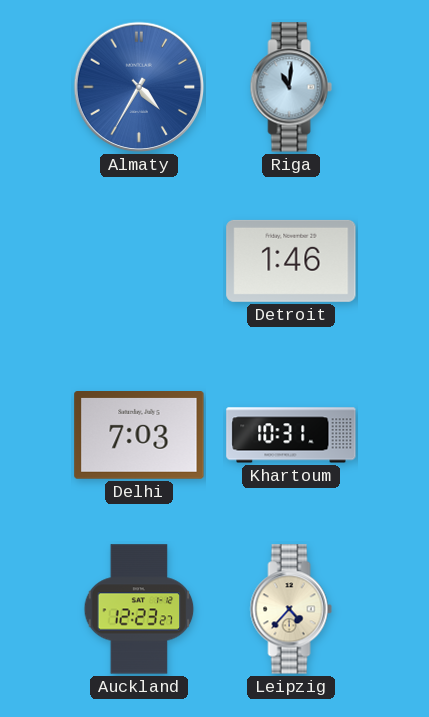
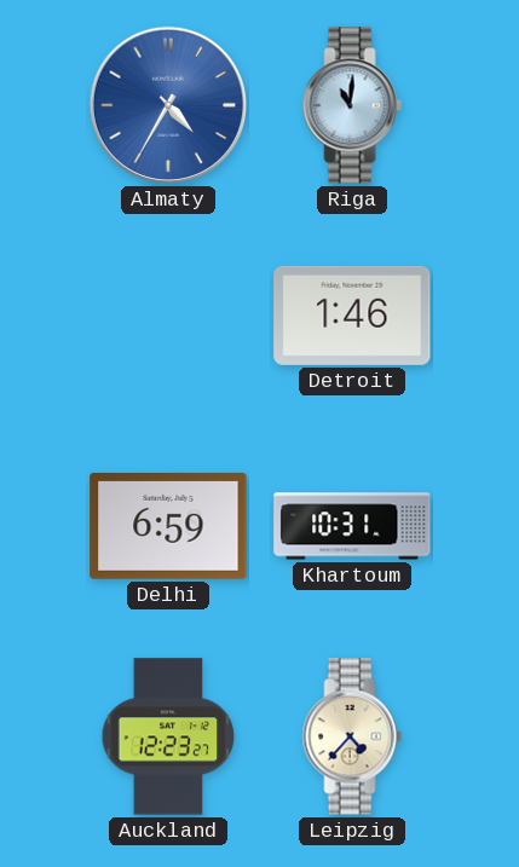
Delhi: 7:03 -> 6:59 (168, 527)
